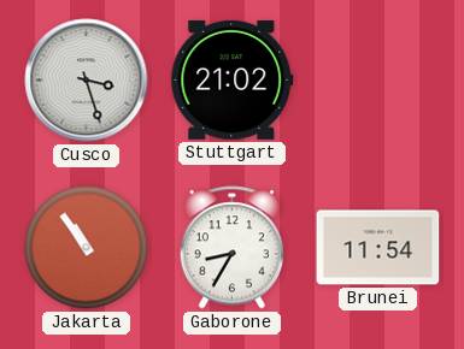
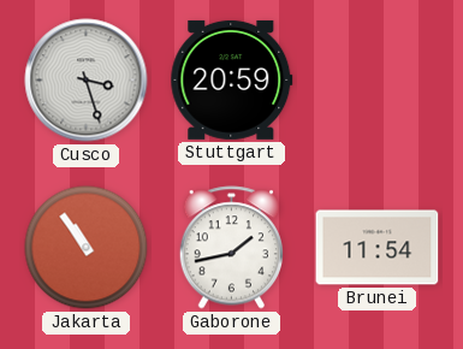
Stuttgart: 21:02 -> 20:59 (232, 79)
Gaborone: 8:35 -> 1:43 (231, 248)
